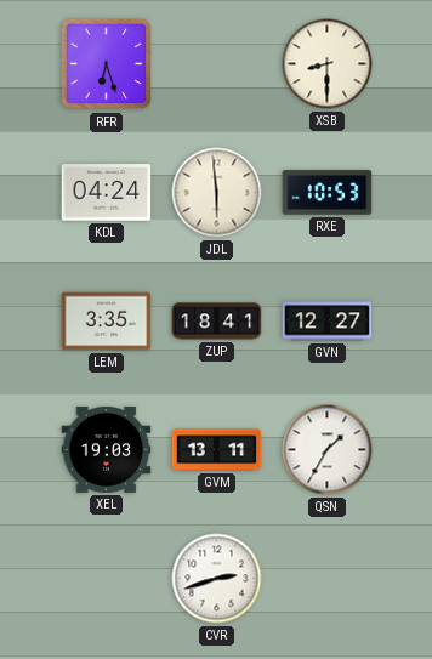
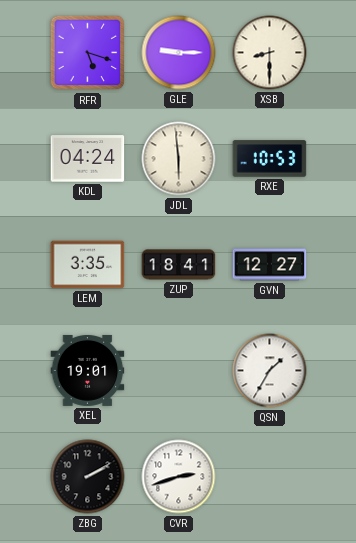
RFR: 6:27 -> 5:18 (88, 53)
GLE: none -> 9:15 (179, 53)
XEL: 19:03 -> 19:01 (88, 370)
GVM: 13:11 -> none (217, 450)
ZBG: none -> 2:10 (88, 477)
